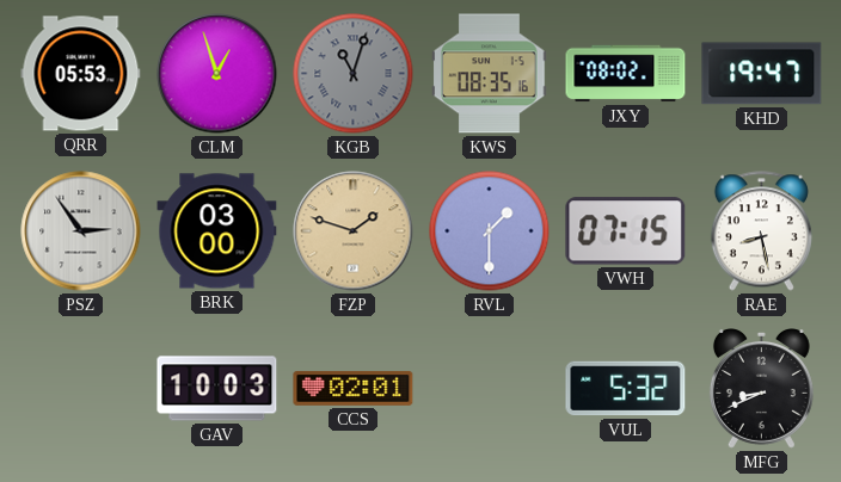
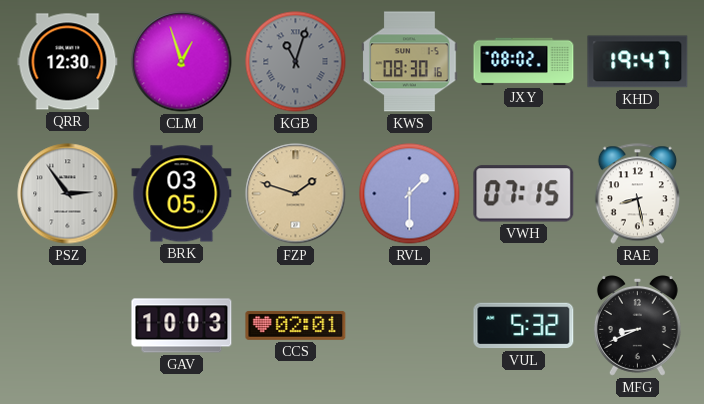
QRR: 05:53 -> 12:30 (68, 62)
KWS: 08:35 -> 08:30 (410, 62)
BRK: 03:00 -> 03:05 (182, 194)
